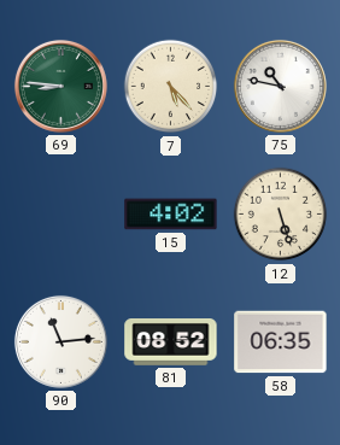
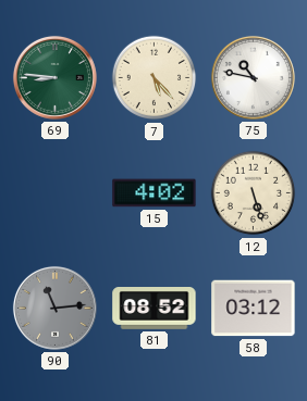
90 dial: white -> grey (54, 308)
58: 06:35 -> 03:12 (254, 309)
